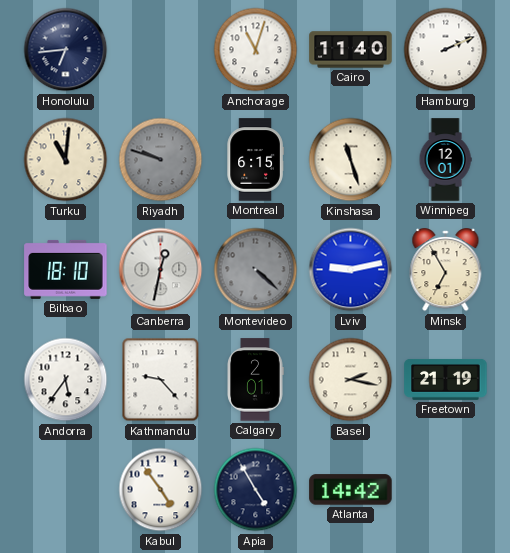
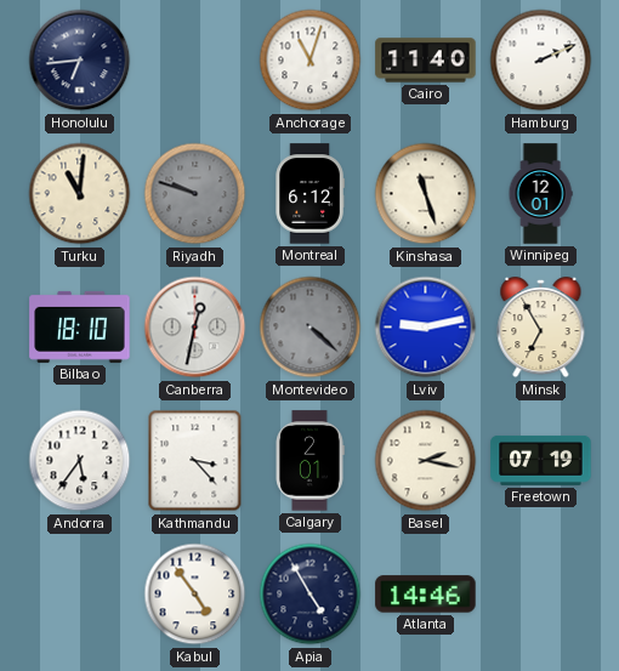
Montreal: 6:15 -> 6:12 (309, 194)
Kathmandu: 9:23 -> 3:23 (195, 461)
Freetown: 21:19 -> 07:19 (541, 460)
Atlanta: 14:42 -> 14:46 (426, 595)
